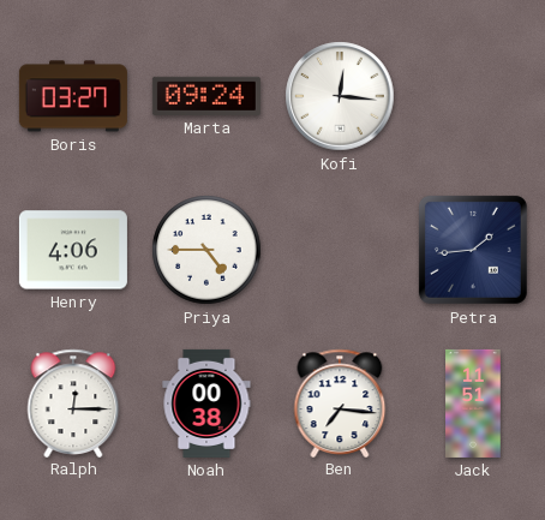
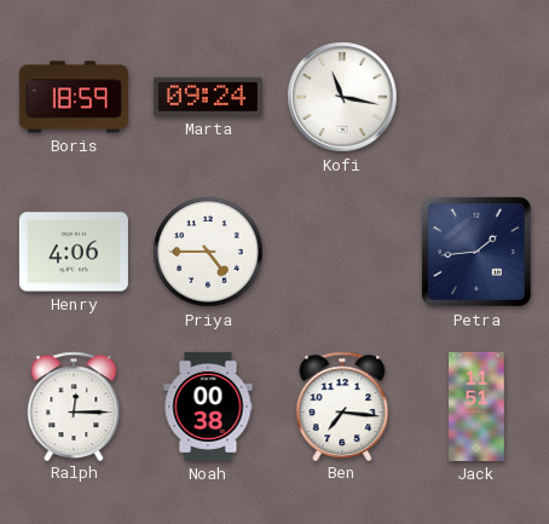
Boris: 03:27 -> 18:59 (74, 97)
Kofi: 12:16 -> 11:17 (342, 97)
